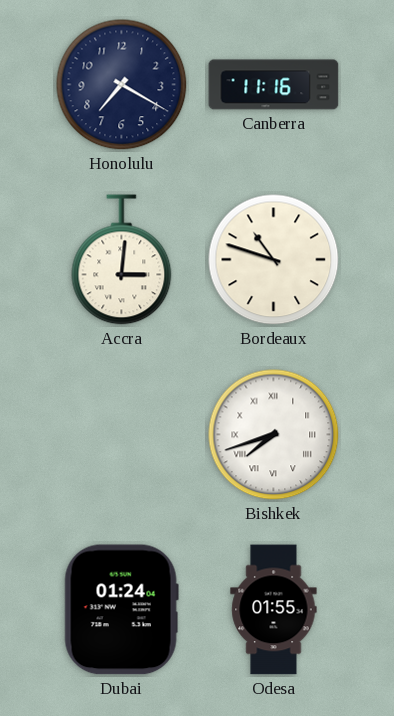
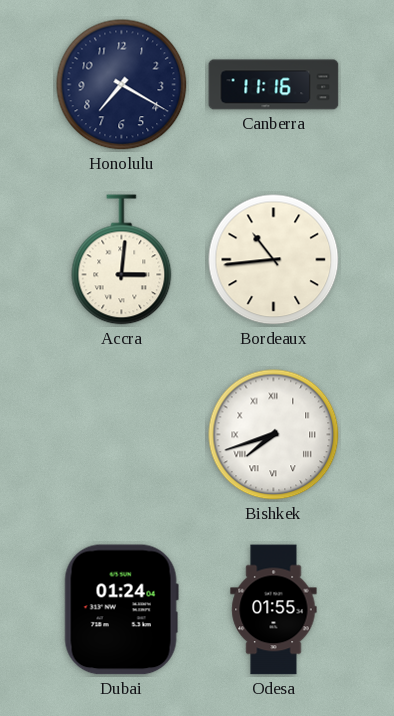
Bordeaux: 10:48 -> 10:44 (274, 260)
